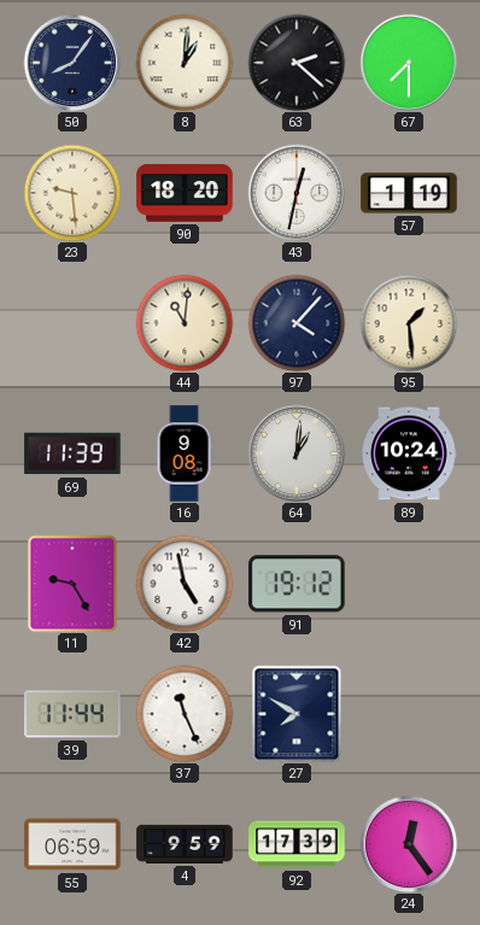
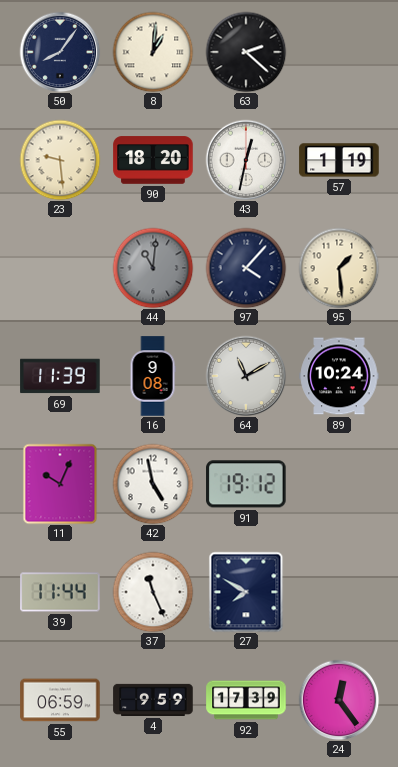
67: 7:30 -> none (409, 63)
44 dial: cream -> grey (153, 268)
64: 1:01 -> 11:10 (246, 376)
11: 9:25 -> 10:04 (60, 484)
